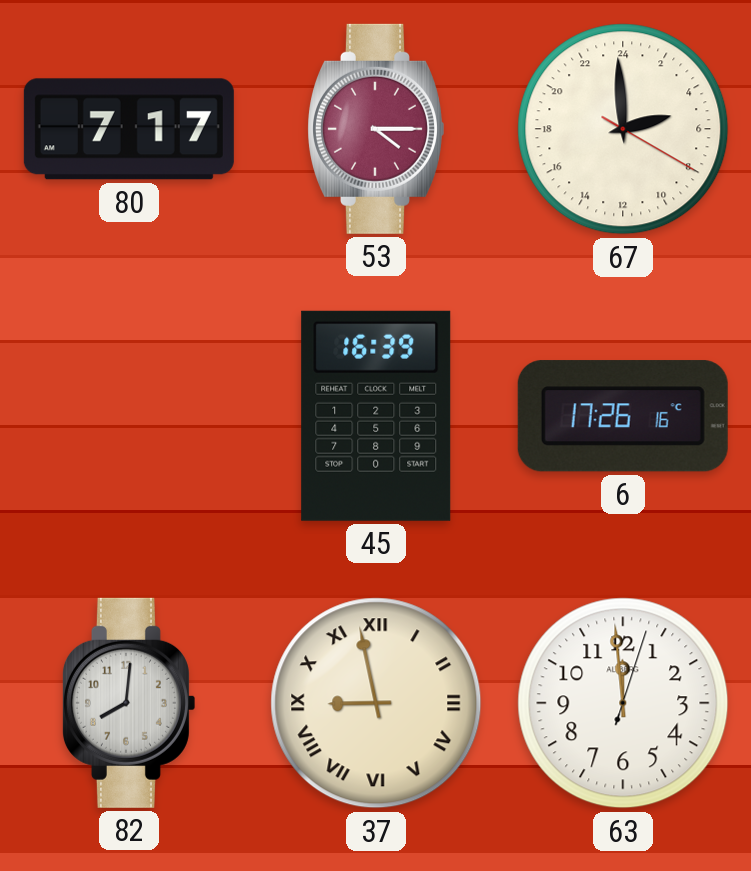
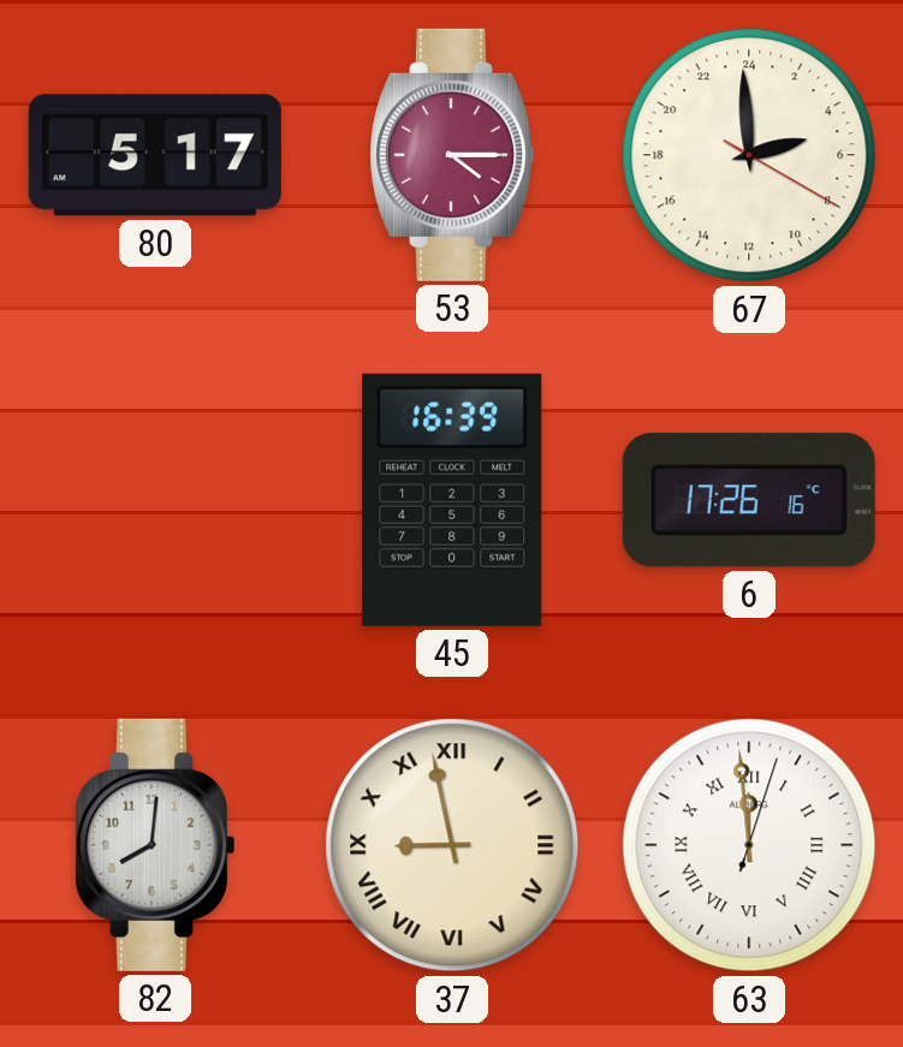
80: 7:17 -> 5:17 (155, 155)
63 numerals: Arabic -> Roman (749, 845)
